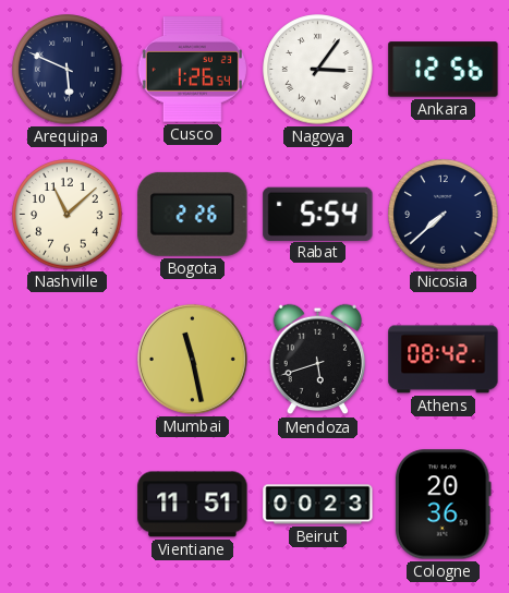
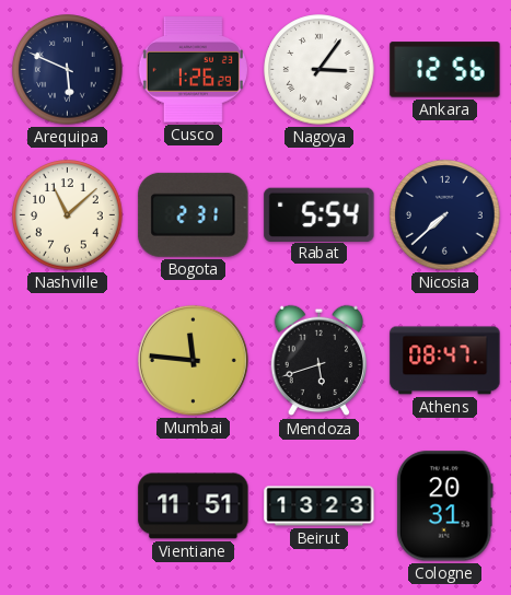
Cusco: 1:26:54 -> 1:26:29 (193, 70)
Bogota: 2:26 -> 2:31 (194, 214)
Mumbai: 11:28 -> 11:46 (193, 360)
Athens: 08:42 -> 08:47 (445, 361)
Beirut: 00:23 -> 13:23 (320, 506)
Cologne: 20:36 -> 20:31 (444, 506)
